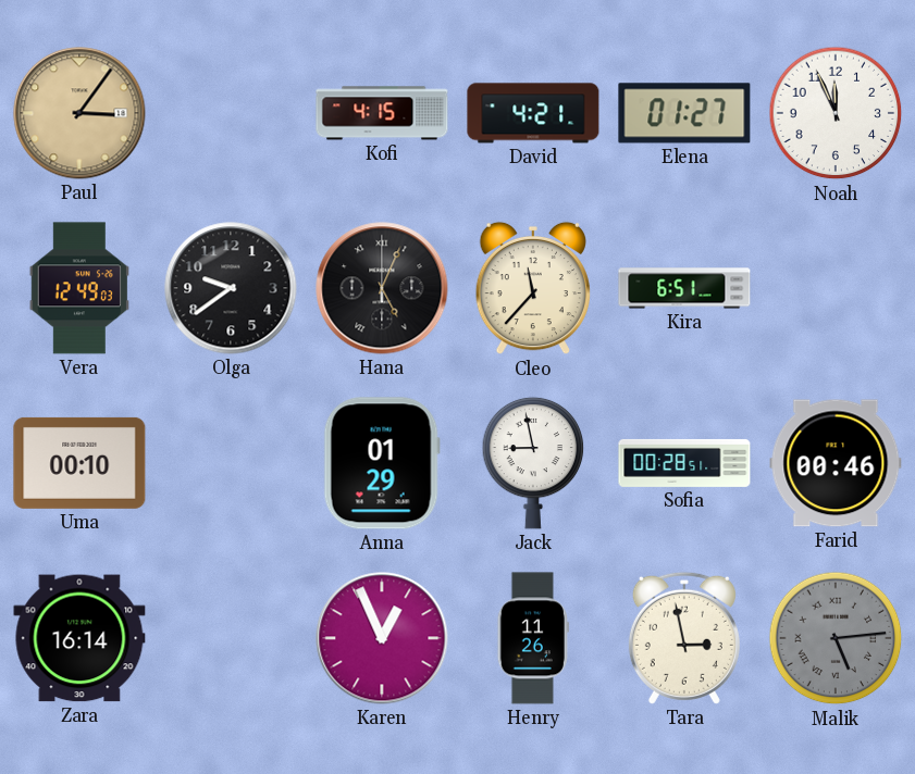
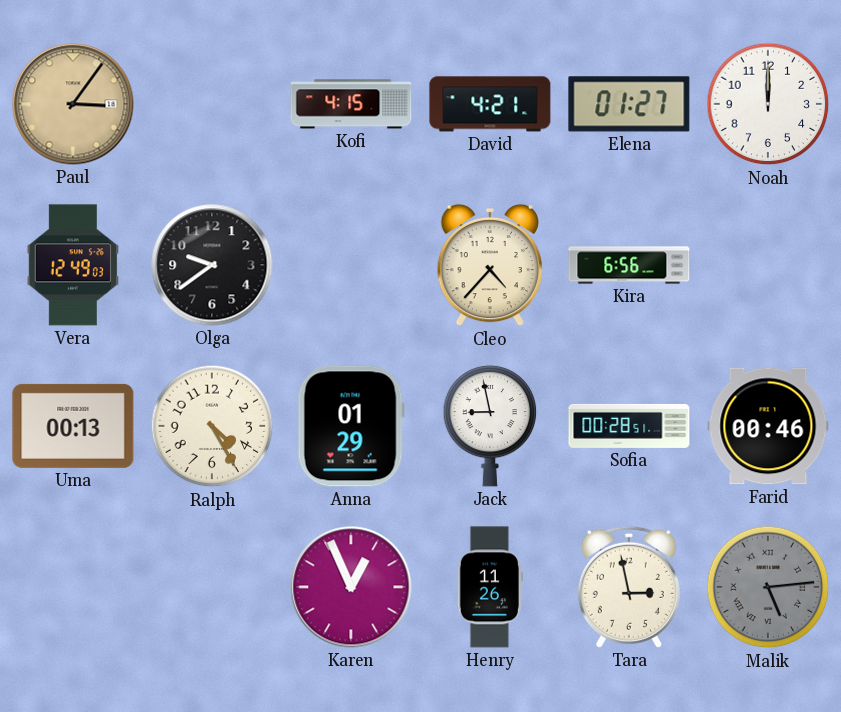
Noah: 11:56 -> 12:00 (768, 104)
Hana: 5:04 -> none (382, 288)
Cleo: 11:37 -> 4:37 (490, 265)
Kira: 6:51 -> 6:56 (629, 265)
Uma: 00:10 -> 00:13 (73, 426)
Ralph: none -> 4:25 (212, 426)
Zara: 16:14 -> none (79, 638)
